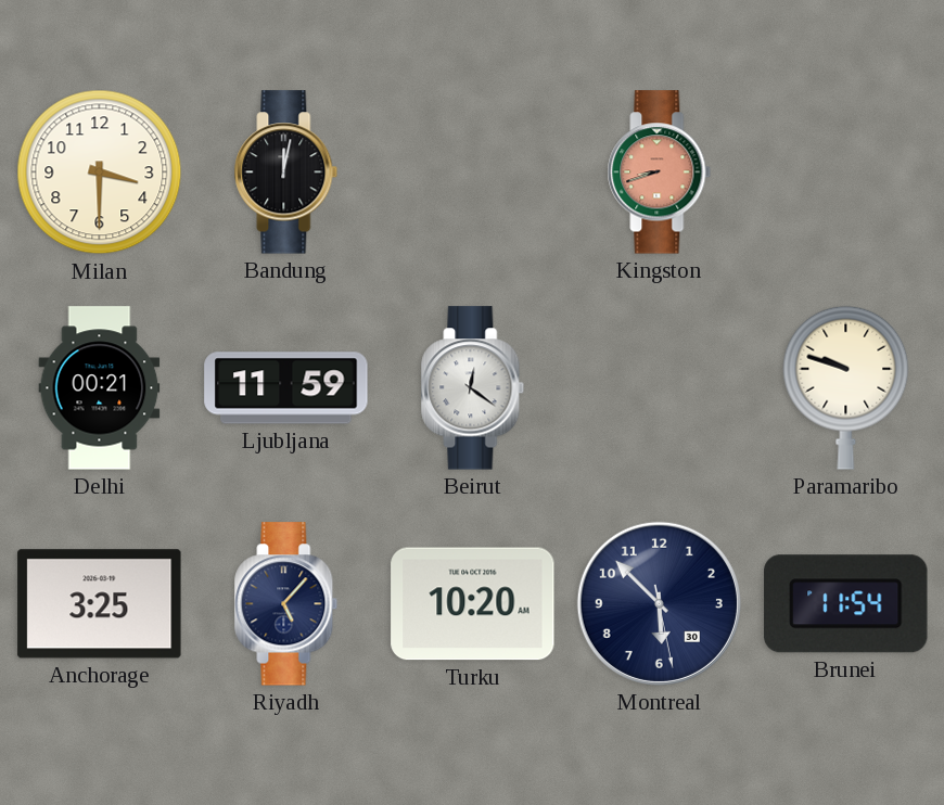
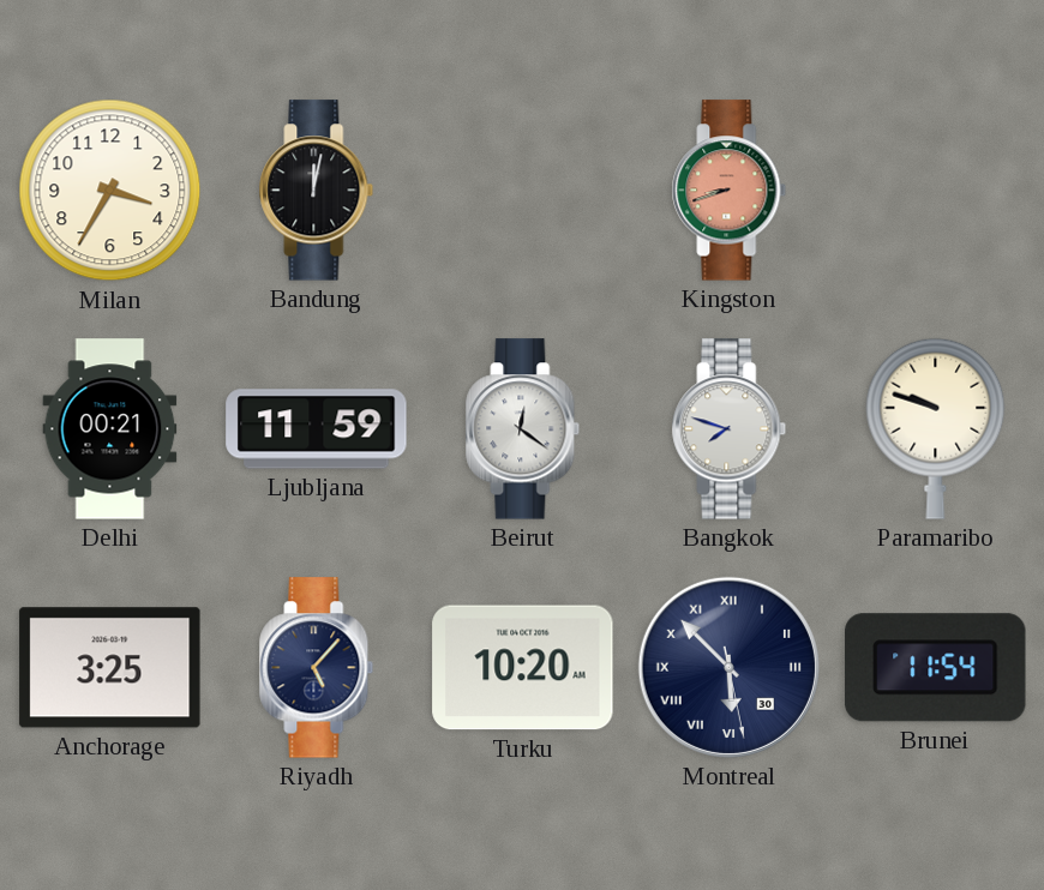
Milan: 3:30 -> 3:35 (110, 191)
Bangkok: none -> 7:48 (730, 429)
Montreal numerals: Arabic -> Roman (728, 667)
